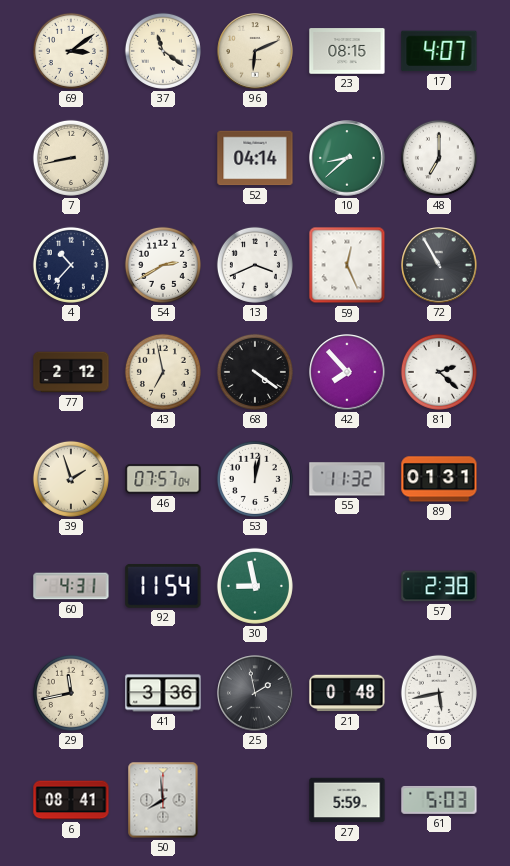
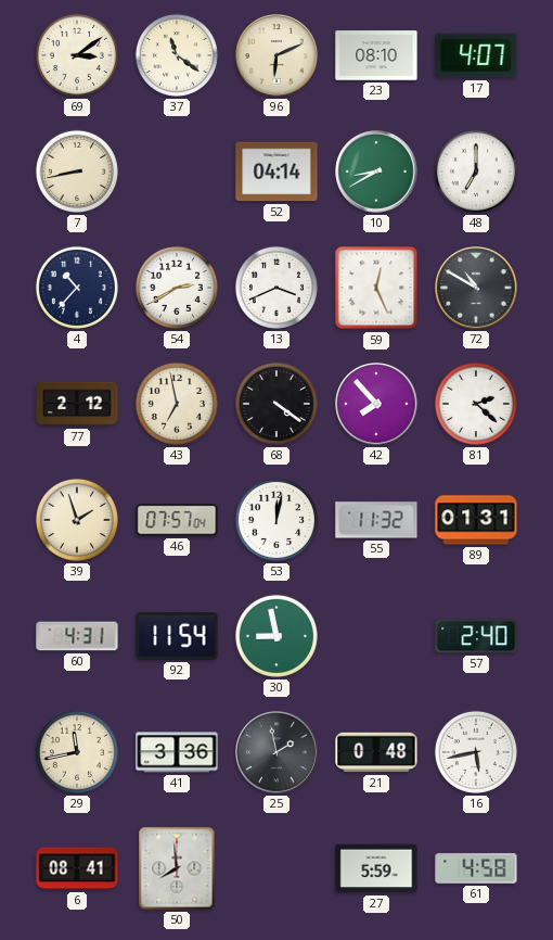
23: 08:15 -> 08:10 (376, 55)
10: 8:38 -> 8:40 (376, 172)
72: 10:55 -> 10:50 (476, 288)
57: 2:38 -> 2:40 (476, 636)
61: 5:03 -> 4:58 (476, 868)
